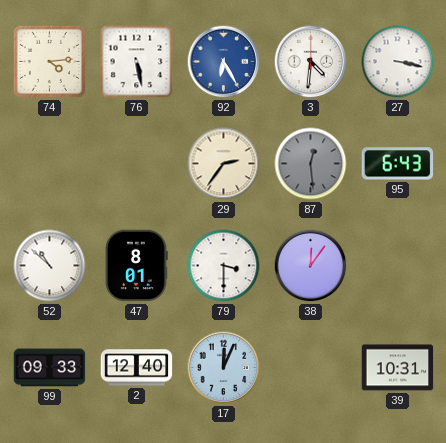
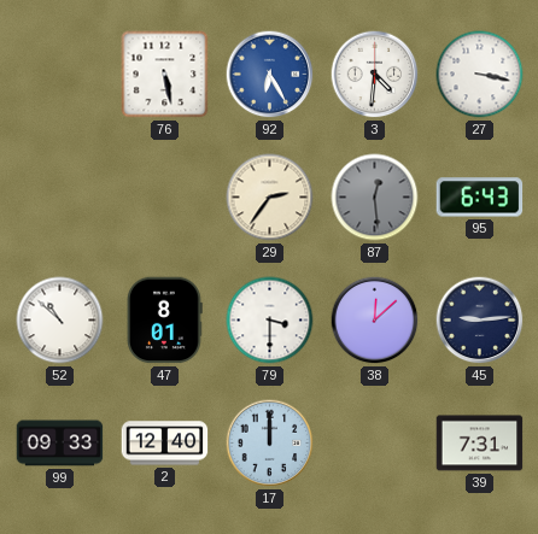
74: 4:14 -> none (49, 61)
38: 12:06 -> 12:08 (375, 321)
45: none -> 9:14 (480, 321)
17: 12:04 -> 12:00 (270, 444)
39: 10:31 -> 7:31 (480, 444)
